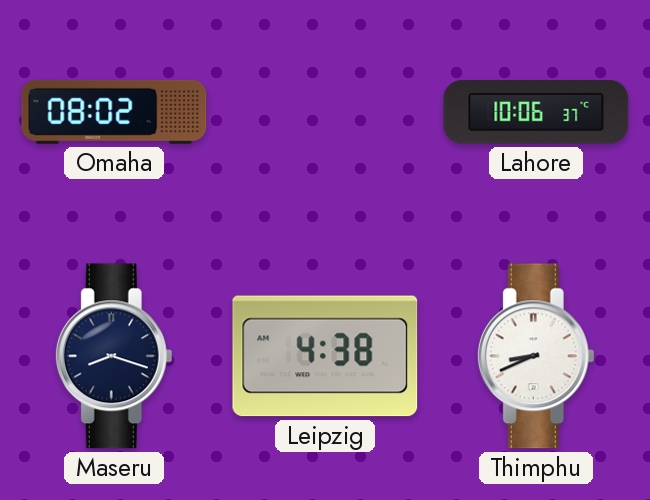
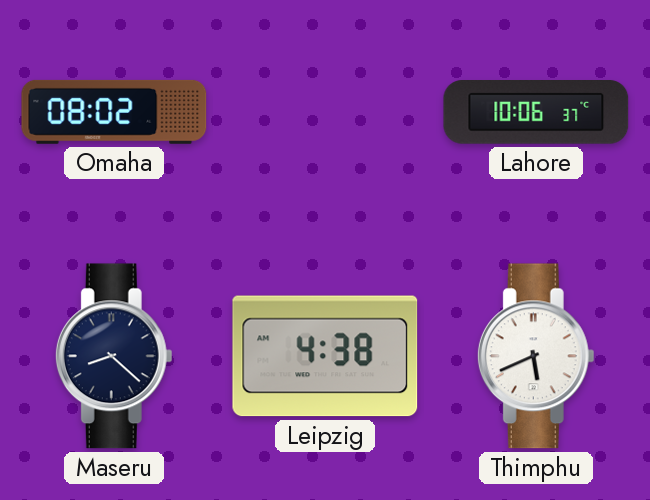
Maseru: 8:18 -> 8:22 (114, 356)
Thimphu: 8:41 -> 5:41 (536, 356)
